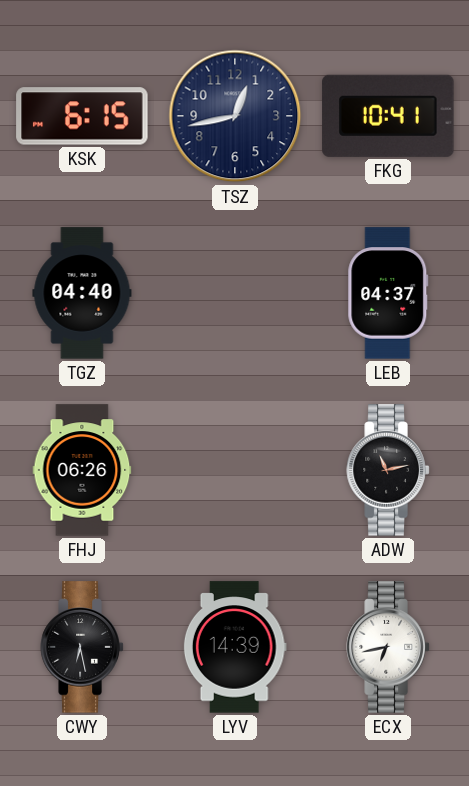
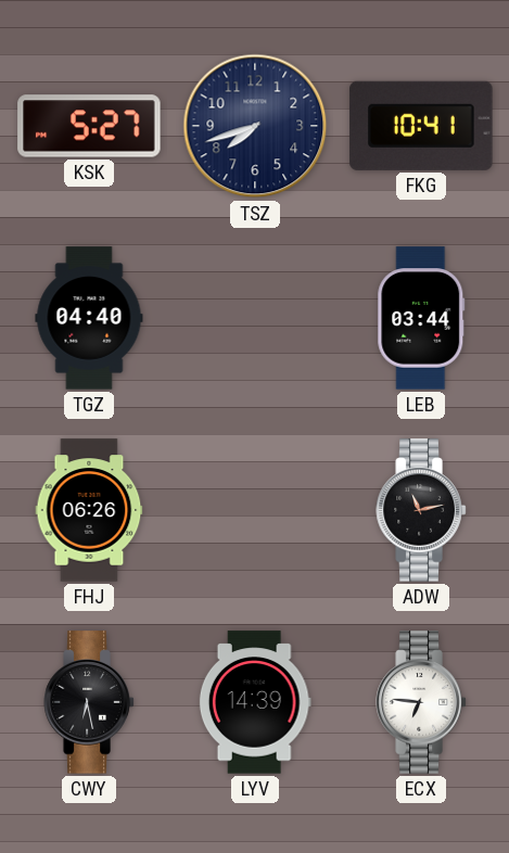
KSK: 6:15 -> 5:27 (89, 126)
TSZ: 12:43 -> 7:42 (255, 126)
LEB: 04:37 -> 03:44 (421, 318)
ECX: 6:43 -> 6:46 (421, 702)
